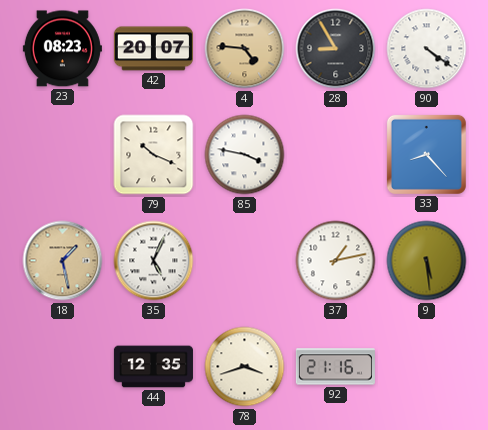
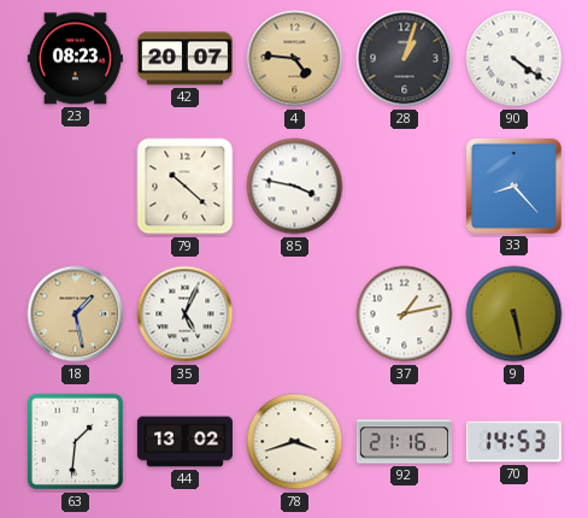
28: 8:55 -> 1:03 (405, 59)
79: 10:19 -> 10:22 (186, 187)
9: 5:29 -> 5:28 (514, 314)
63: none -> 1:31 (76, 442)
44: 12:35 -> 13:02 (184, 442)
70: none -> 14:53 (513, 442)
